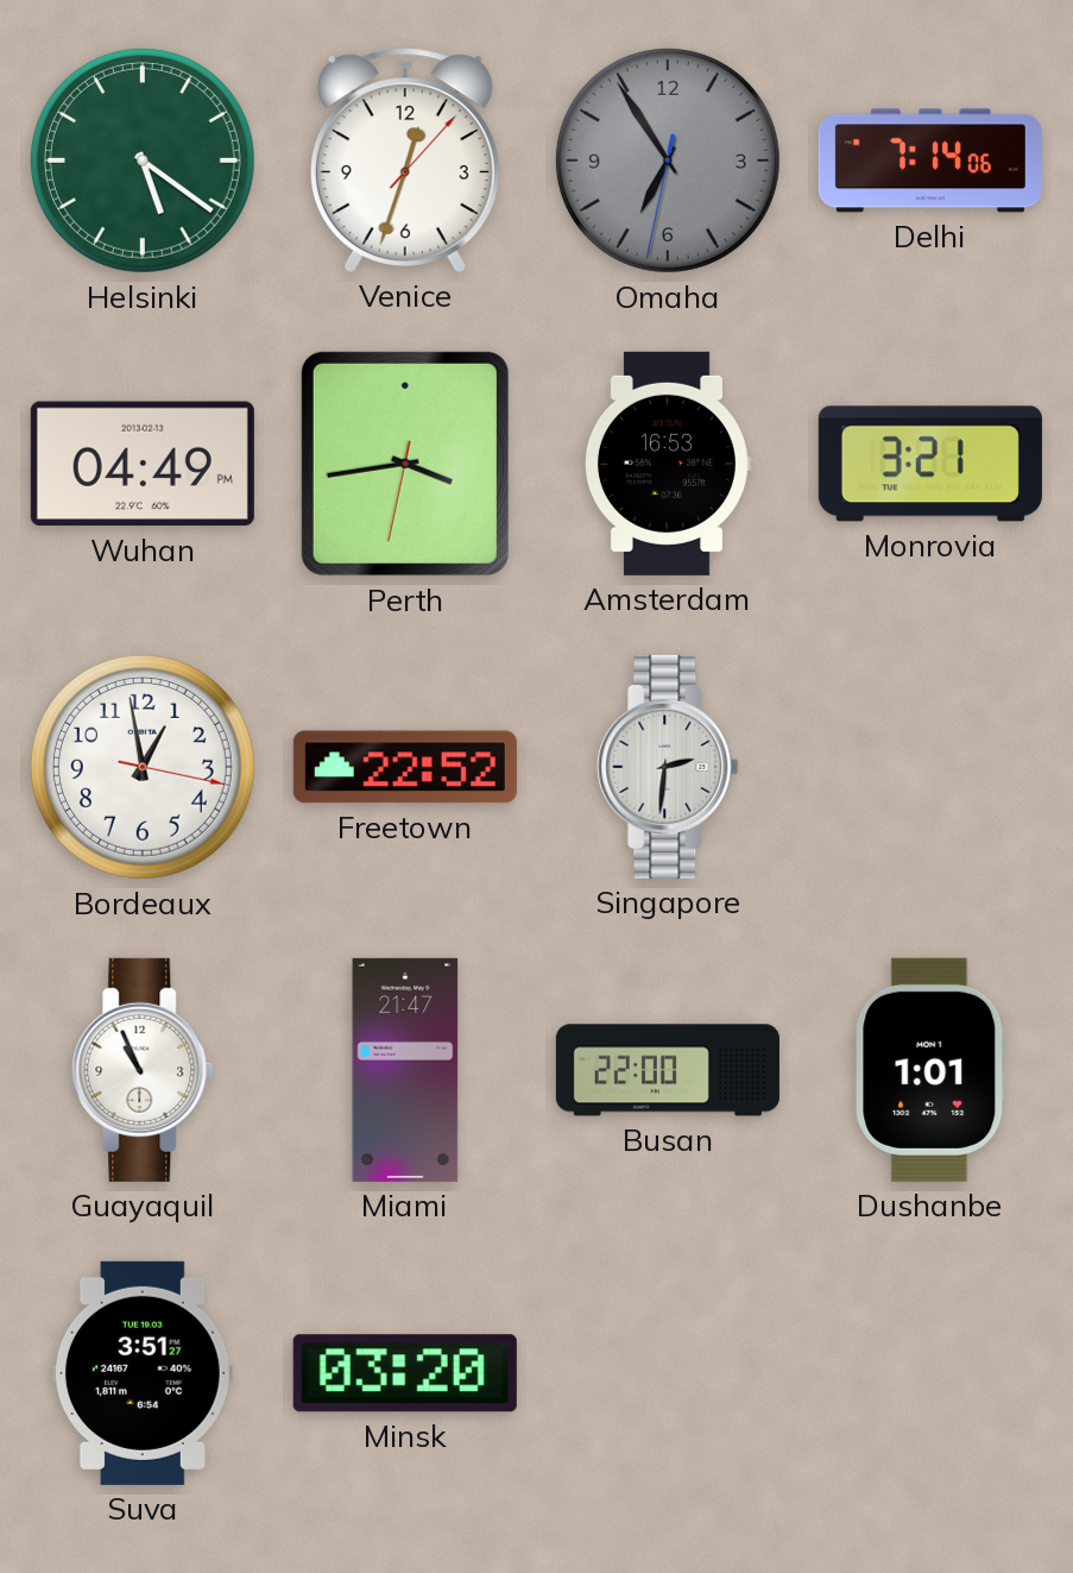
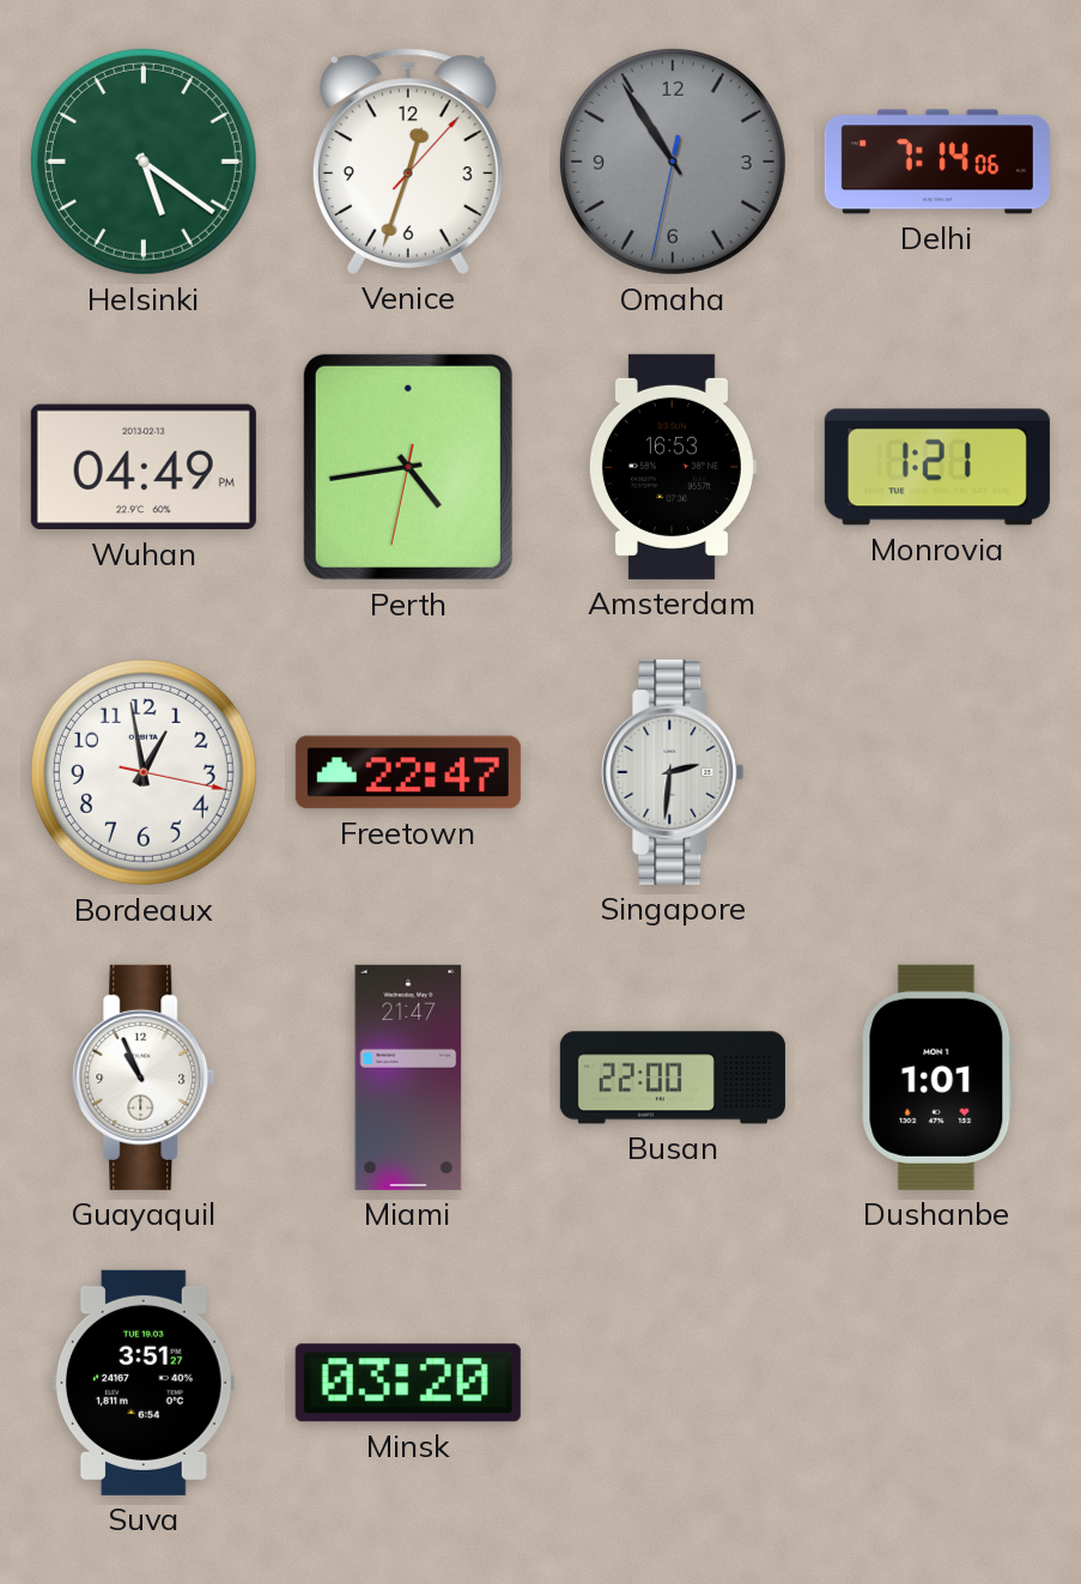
Omaha: 6:54 -> 10:54 (673, 162)
Perth: 3:43 -> 4:43 (408, 467)
Monrovia: 3:21 -> 1:21 (937, 467)
Freetown: 22:52 -> 22:47 (408, 772)
